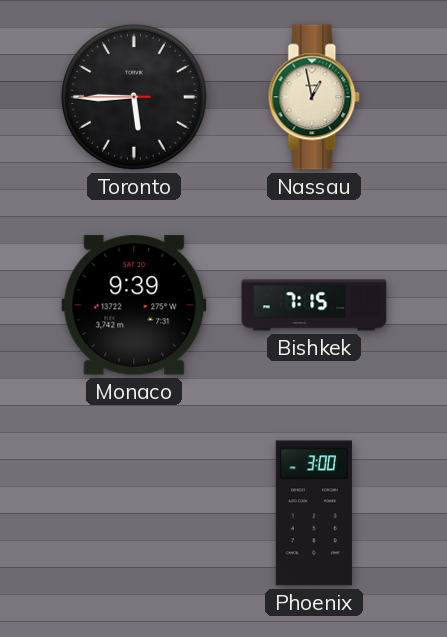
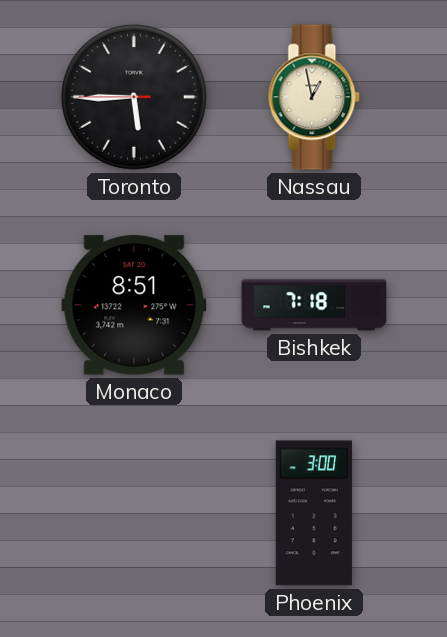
Monaco: 9:39 -> 8:51 (134, 305)
Bishkek: 7:15 -> 7:18 (314, 305)
